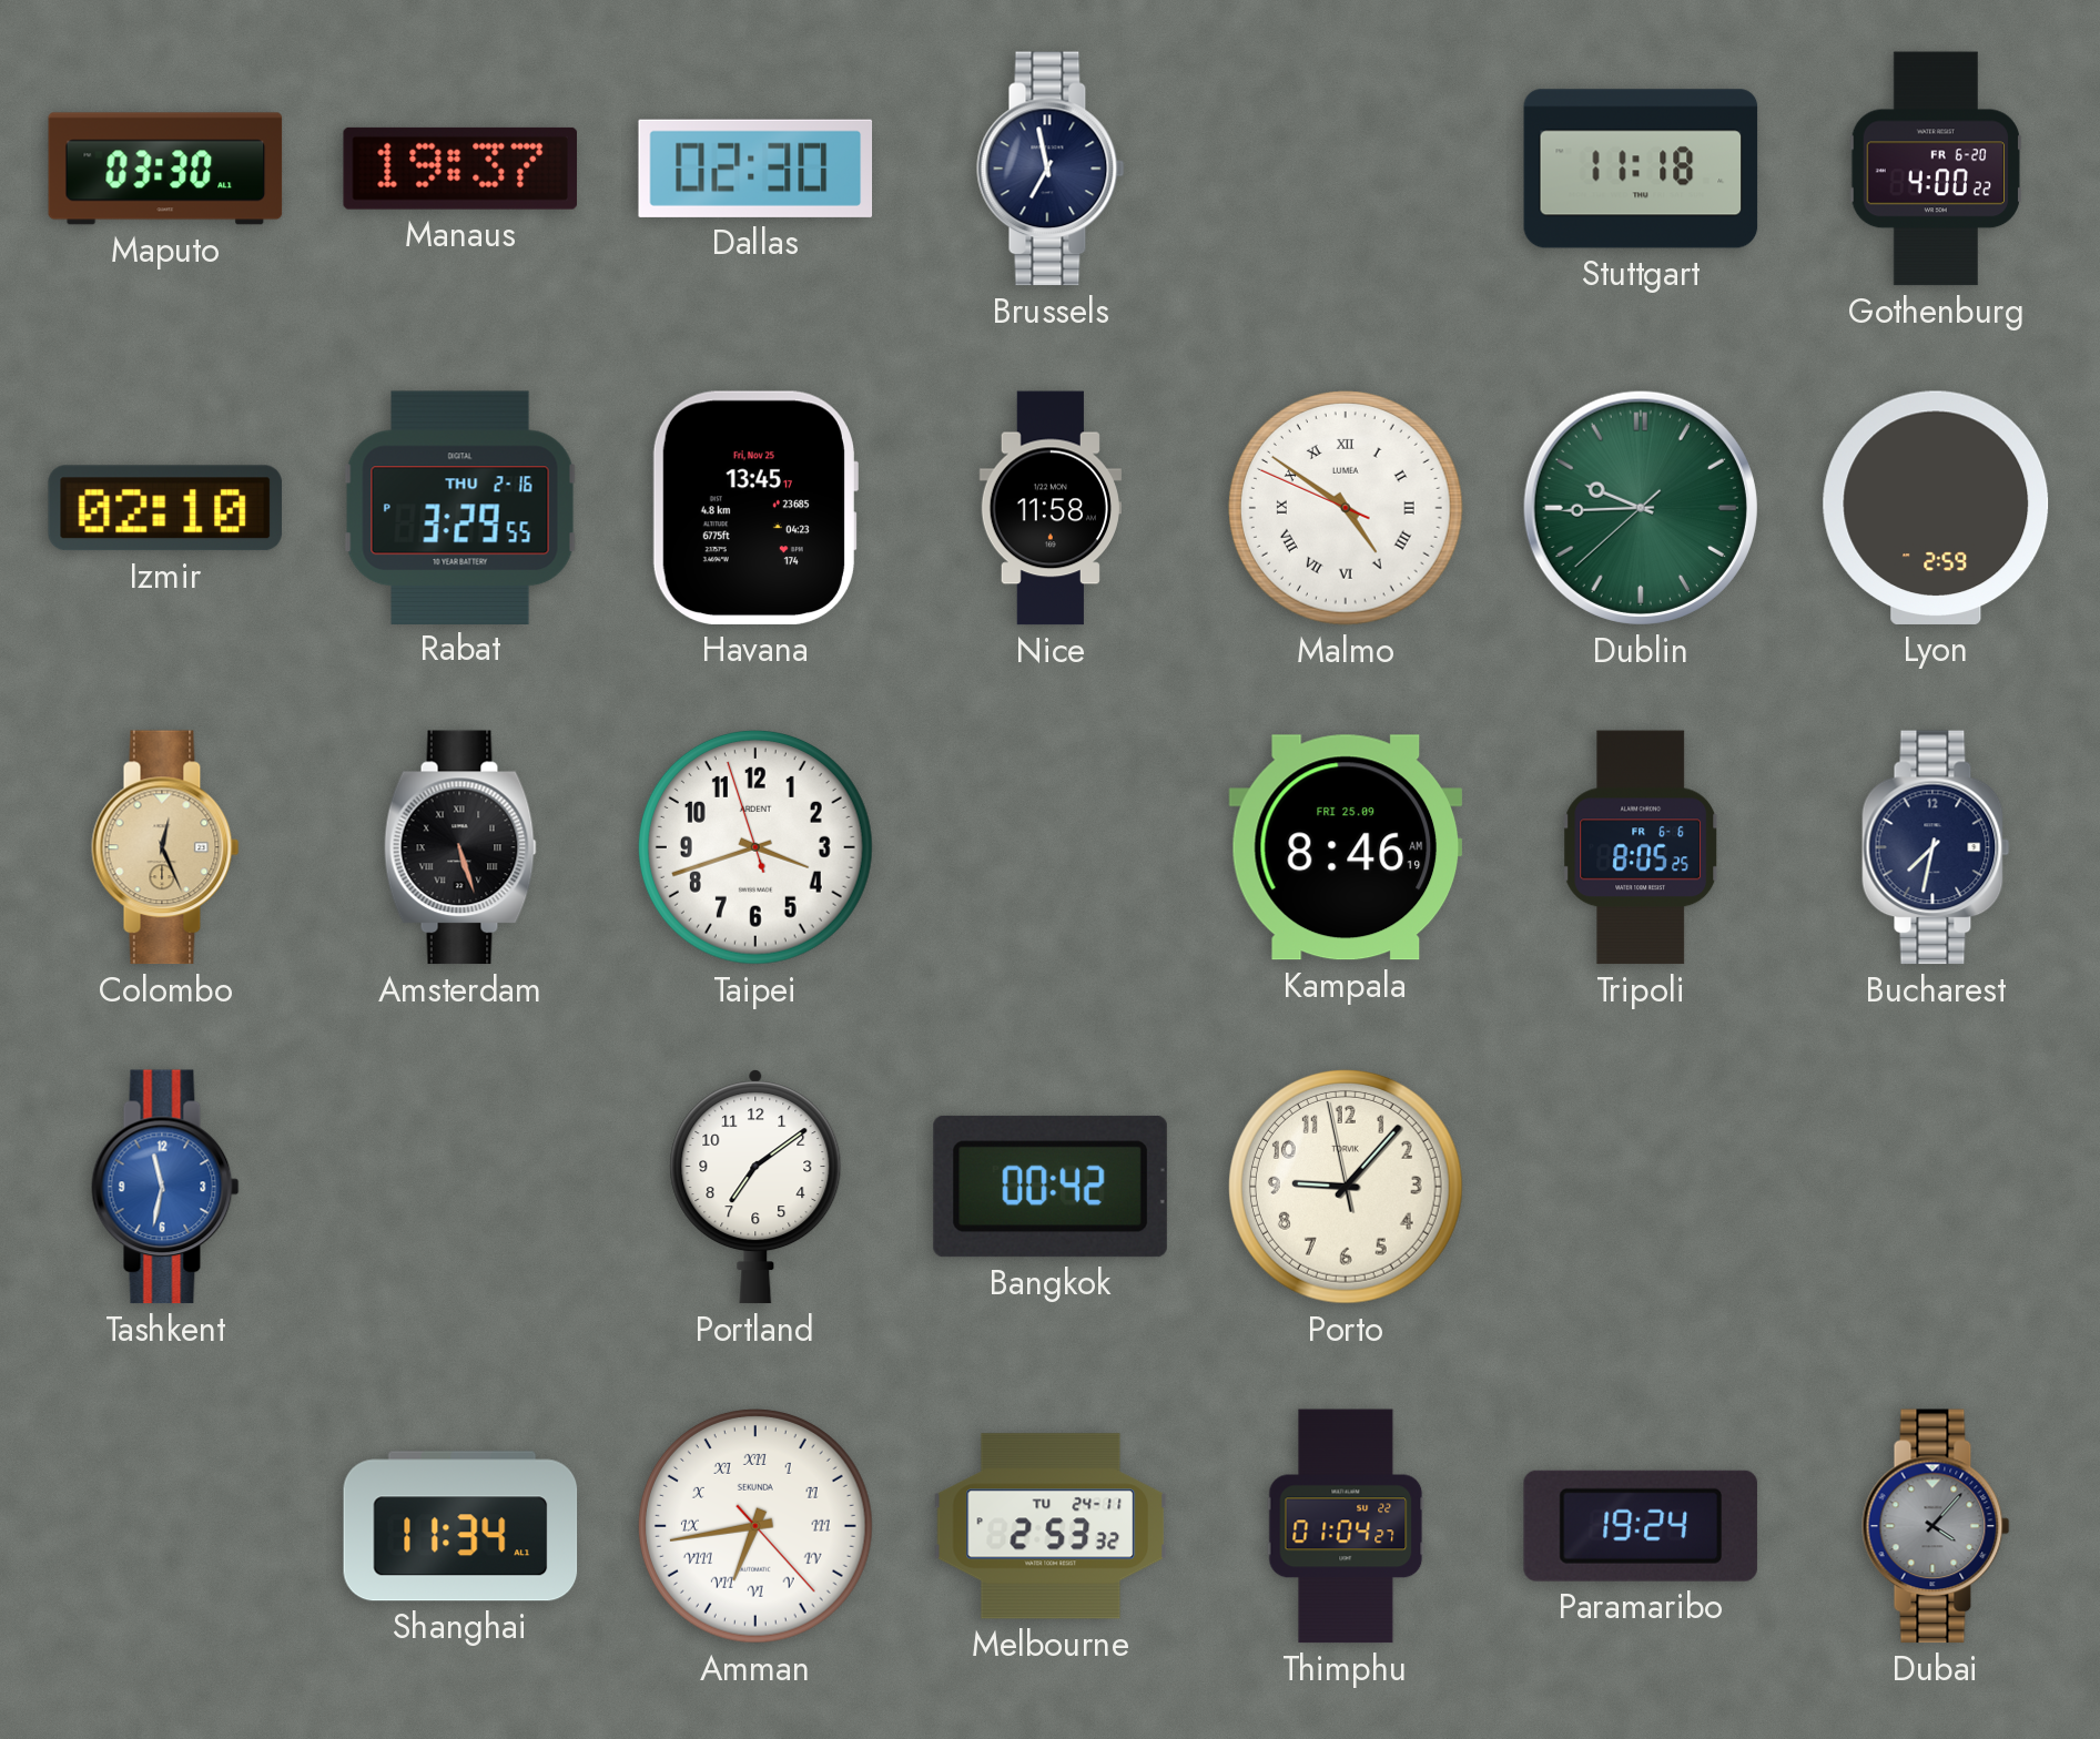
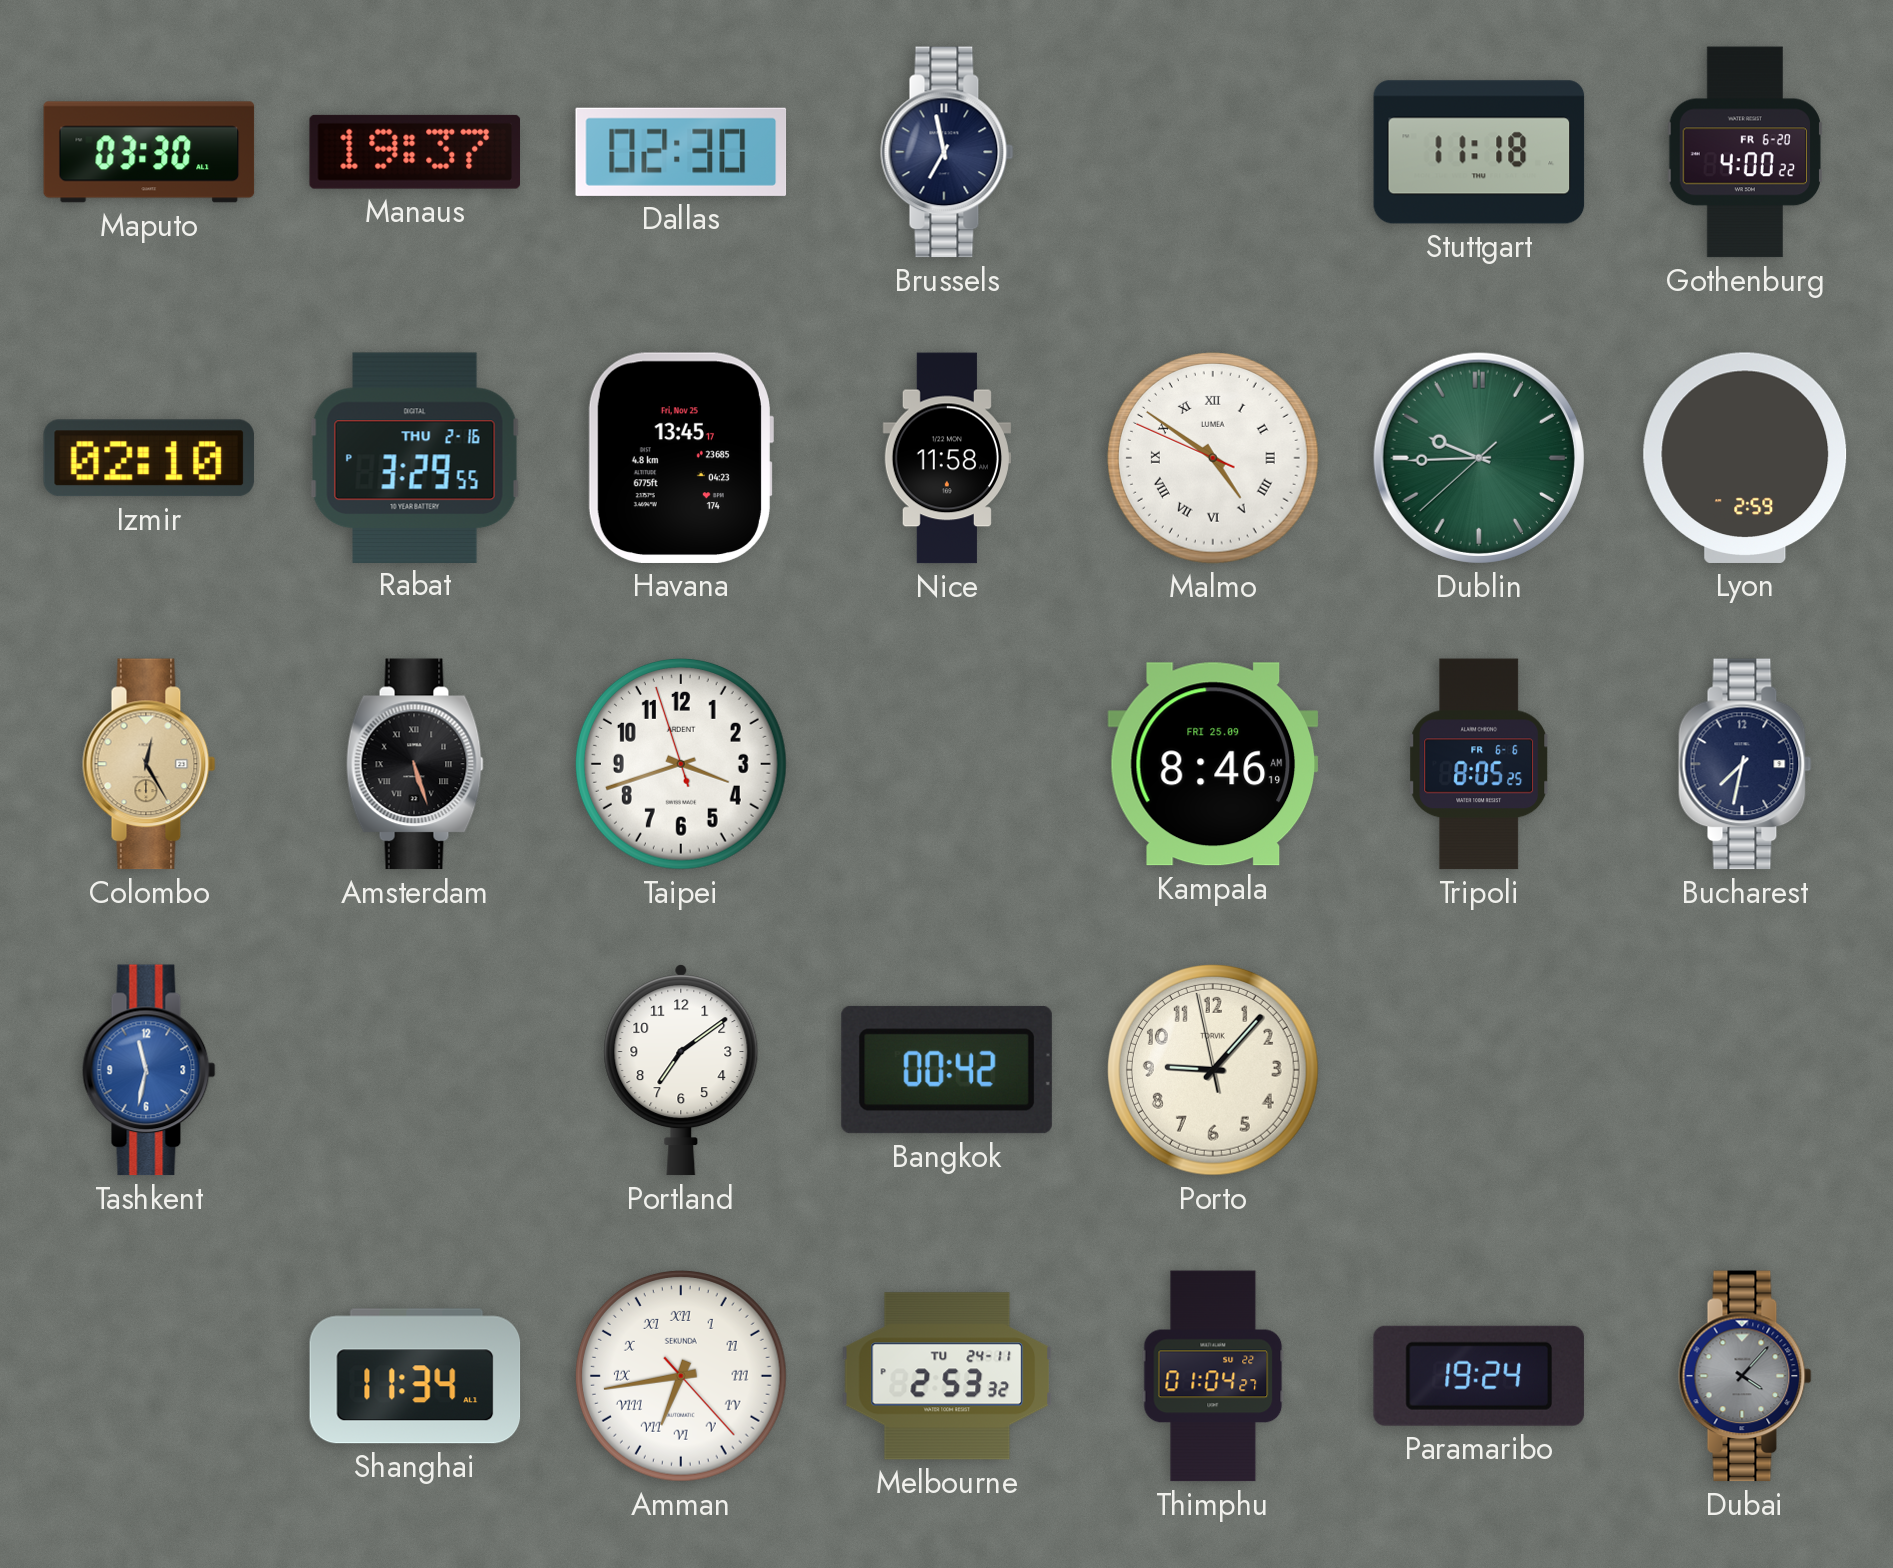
Colombo: 12:26 -> 12:25 (149, 764)
